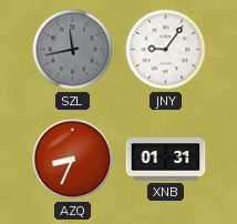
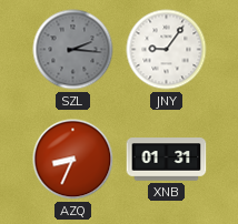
SZL: 11:43 -> 2:16 (73, 50)
